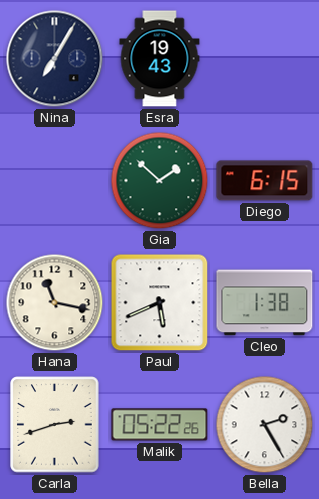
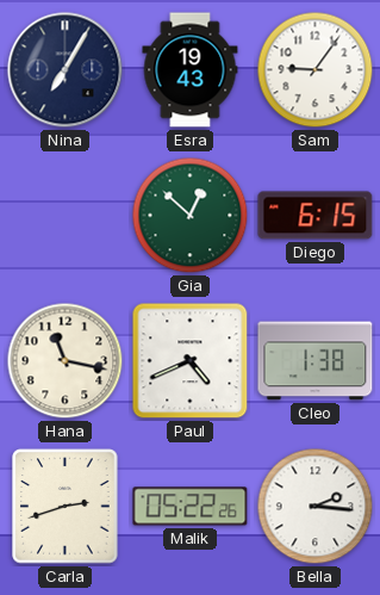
Sam: none -> 9:06 (316, 70)
Gia: 1:52 -> 12:52 (191, 216)
Paul: 5:41 -> 4:41 (191, 361)
Bella: 2:25 -> 2:16 (316, 507)
